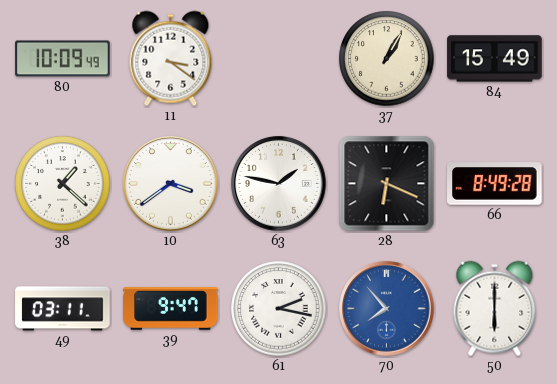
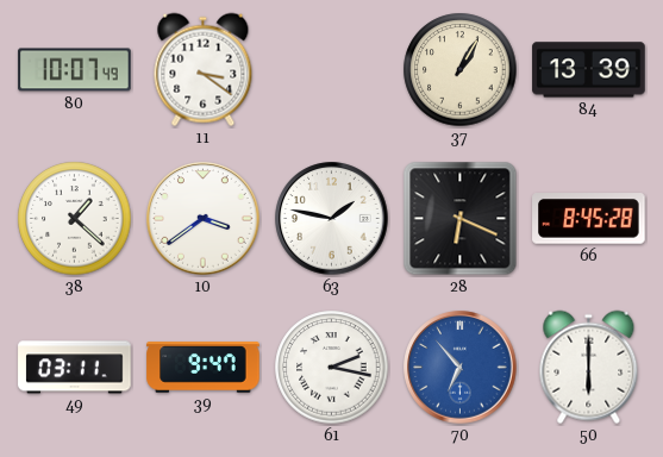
80: 10:09 -> 10:07 (75, 70)
84: 15:49 -> 13:39 (589, 70)
66: 8:49 -> 8:45 (589, 219)
70: 7:53 -> 6:53 (461, 368)
